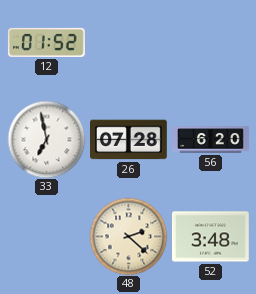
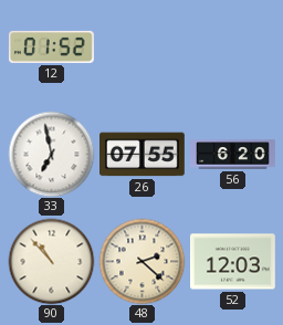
26: 07:28 -> 07:55 (143, 155)
90: none -> 10:53 (51, 261)
52: 3:48 -> 12:03 (233, 262)
